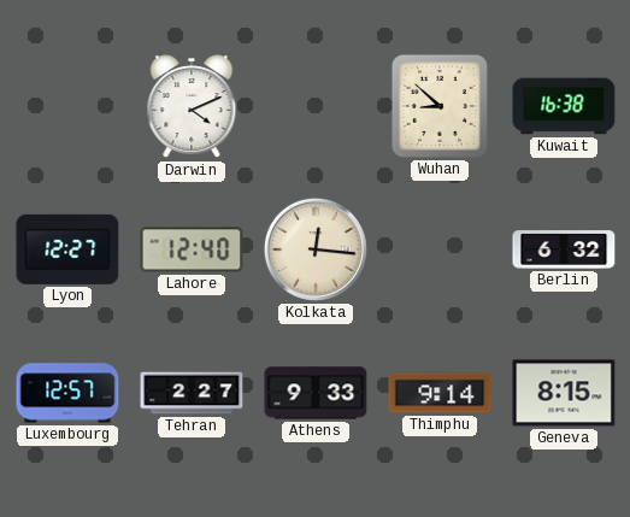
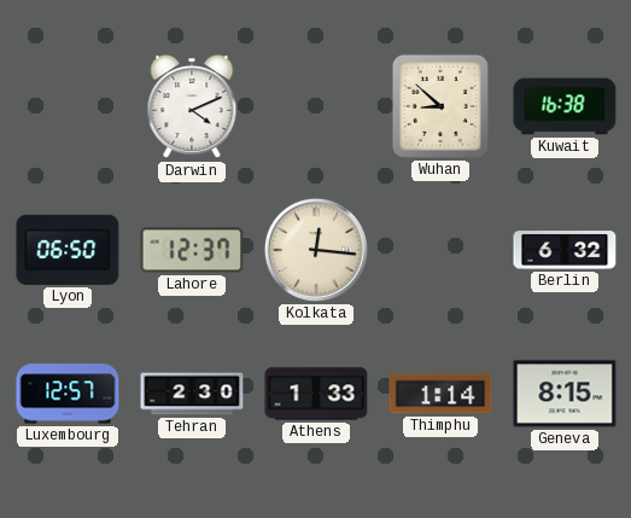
Lyon: 12:27 -> 06:50 (68, 250)
Lahore: 12:40 -> 12:37 (192, 250)
Tehran: 2:27 -> 2:30 (192, 394)
Athens: 9:33 -> 1:33 (316, 394)
Thimphu: 9:14 -> 1:14 (440, 394)
